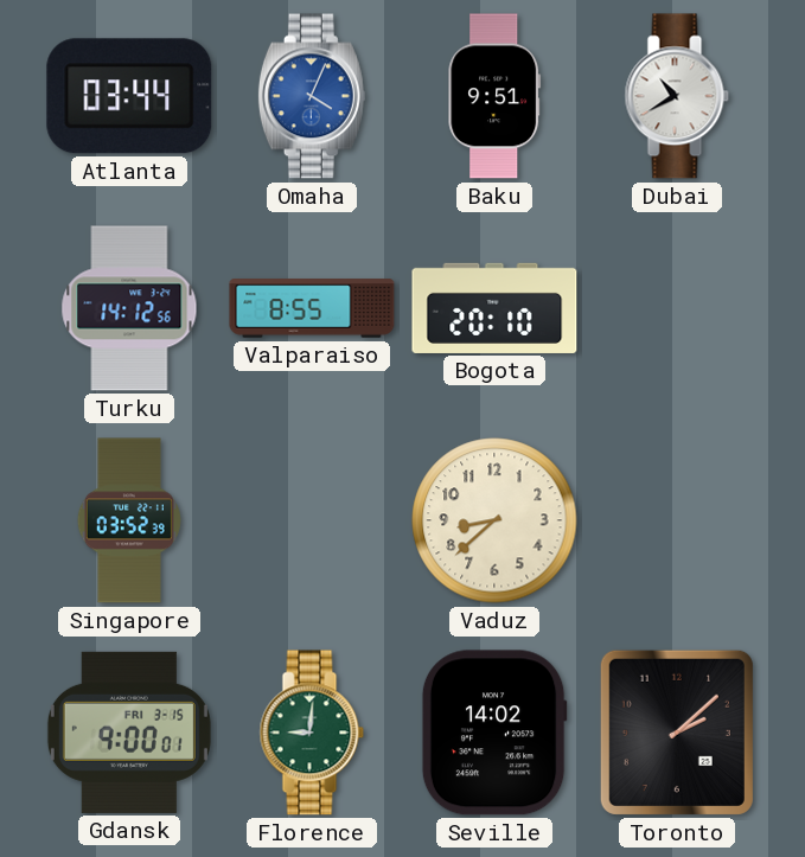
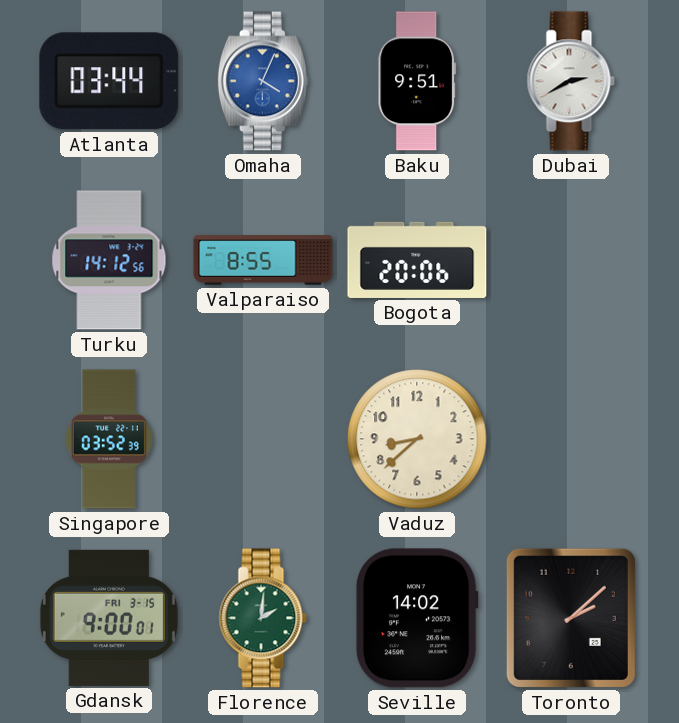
Dubai: 10:40 -> 2:40 (571, 81)
Bogota: 20:10 -> 20:06 (417, 260)
Florence: 9:01 -> 2:01 (263, 618)
